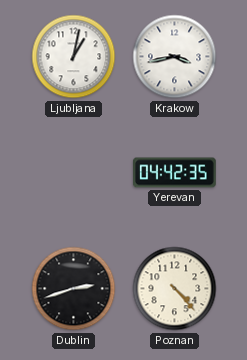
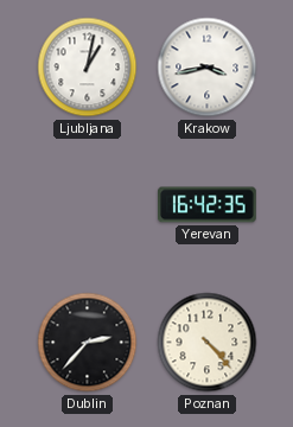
Yerevan: 04:42 -> 16:42 (208, 205)
Dublin: 2:42 -> 2:37 (88, 343)
